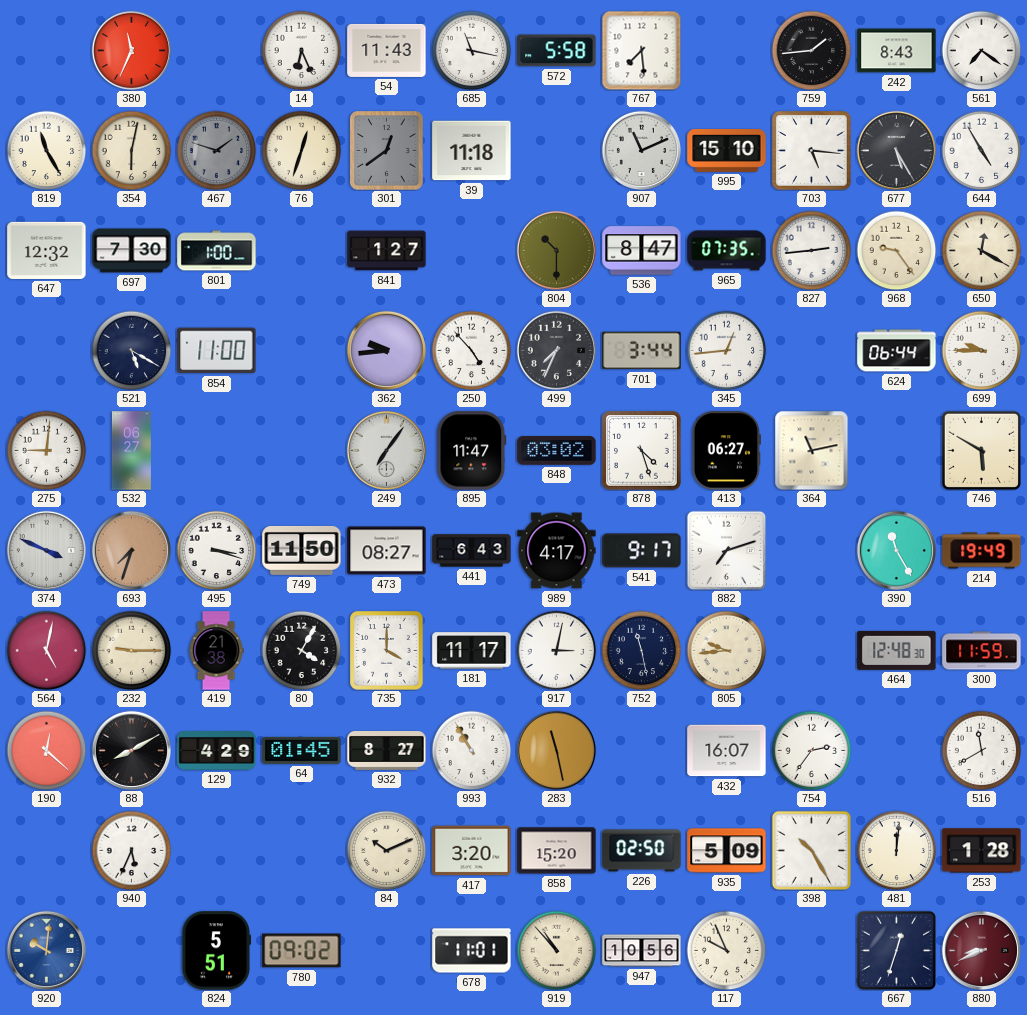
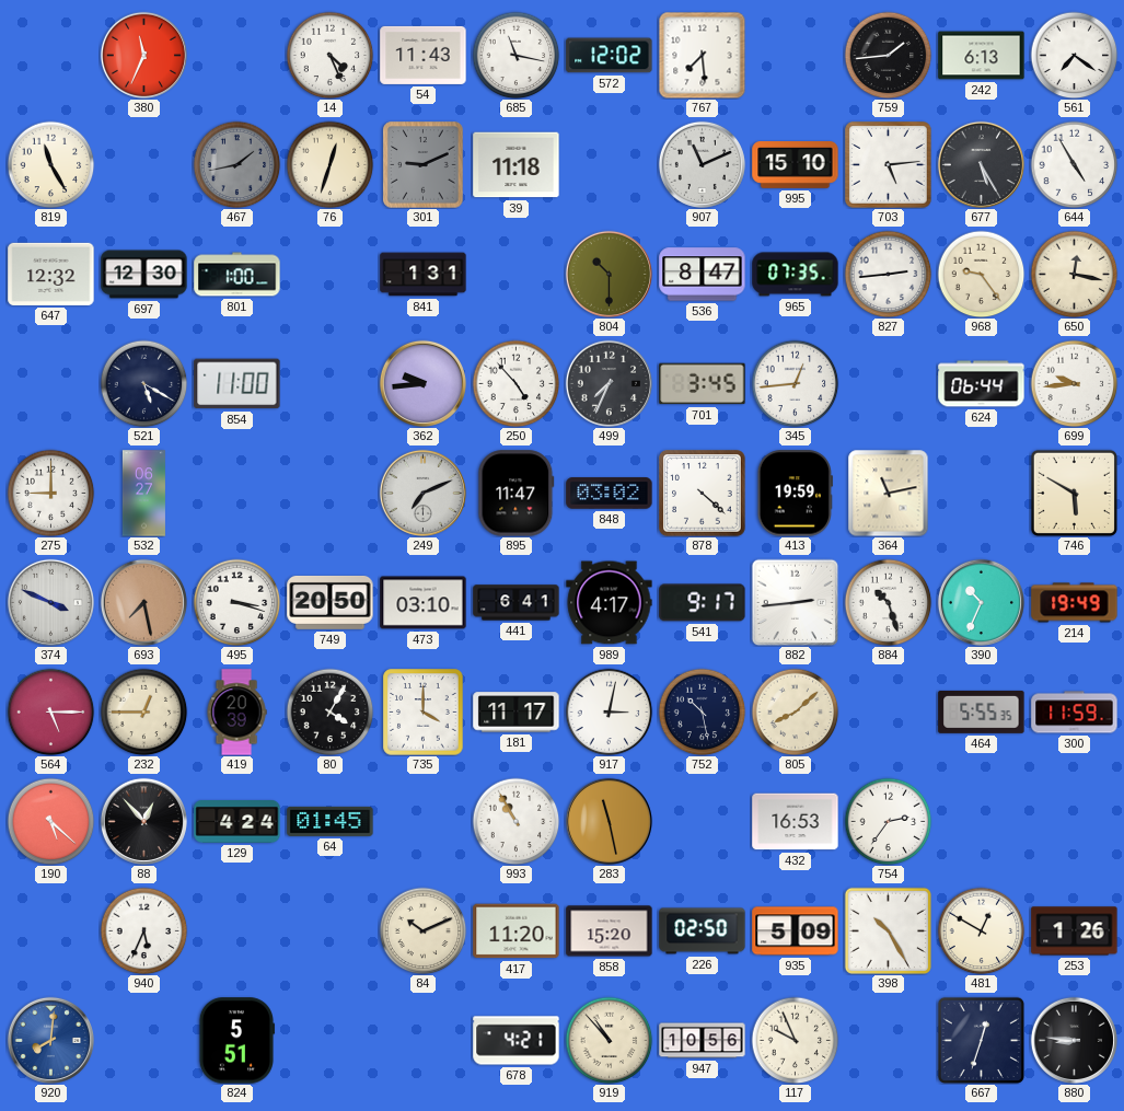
14: 6:26 -> 4:26 (329, 55)
572: 5:58 -> 12:02 (610, 56)
242: 8:43 -> 6:13 (982, 56)
354: 6:02 -> none (131, 150)
467: 1:48 -> 1:43 (236, 164)
301: 12:39 -> 9:11 (424, 165)
703: 5:16 -> 5:14 (889, 165)
697: 7:30 -> 12:30 (144, 275)
841: 1:27 -> 1:31 (424, 275)
650: 12:20 -> 12:17 (1074, 274)
701: 3:44 -> 3:45 (703, 384)
699: 9:45 -> 9:44 (1074, 383)
275: 9:01 -> 9:00 (50, 493)
249: 7:06 -> 7:11 (422, 493)
878: 4:27 -> 4:22 (703, 494)
413: 06:27 -> 19:59 (795, 494)
693: 7:33 -> 7:28 (143, 602)
749: 11:50 -> 20:50 (331, 602)
473: 08:27 -> 03:10 (424, 603)
441: 6:43 -> 6:41 (517, 603)
882: 7:12 -> 2:44 (795, 602)
884: none -> 10:27 (888, 602)
390: 11:25 -> 10:34 (981, 602)
564: 5:02 -> 5:15 (50, 711)
232: 9:15 -> 12:45 (143, 711)
419: 21:38 -> 20:39 (236, 713)
752: 11:28 -> 10:28 (702, 711)
805: 9:44 -> 8:08 (795, 711)
464: 12:48 -> 5:55 (982, 711)
190: 12:22 -> 5:22 (50, 821)
88: 8:10 -> 12:53 (143, 821)
129: 4:29 -> 4:24 (237, 822)
932: 8:27 -> none (387, 751)
432: 16:07 -> 16:53 (796, 822)
516: 11:40 -> none (981, 750)
417: 3:20 -> 11:20 (517, 931)
481: 12:01 -> 12:50 (981, 930)
253: 1:28 -> 1:26 (1075, 931)
920: 10:01 -> 8:01 (50, 1040)
780: 09:02 -> none (302, 951)
678: 11:01 -> 4:21 (517, 1041)
880: 8:41 -> 8:46 (1074, 1040)
880 dial: burgundy -> black (1074, 1040)
